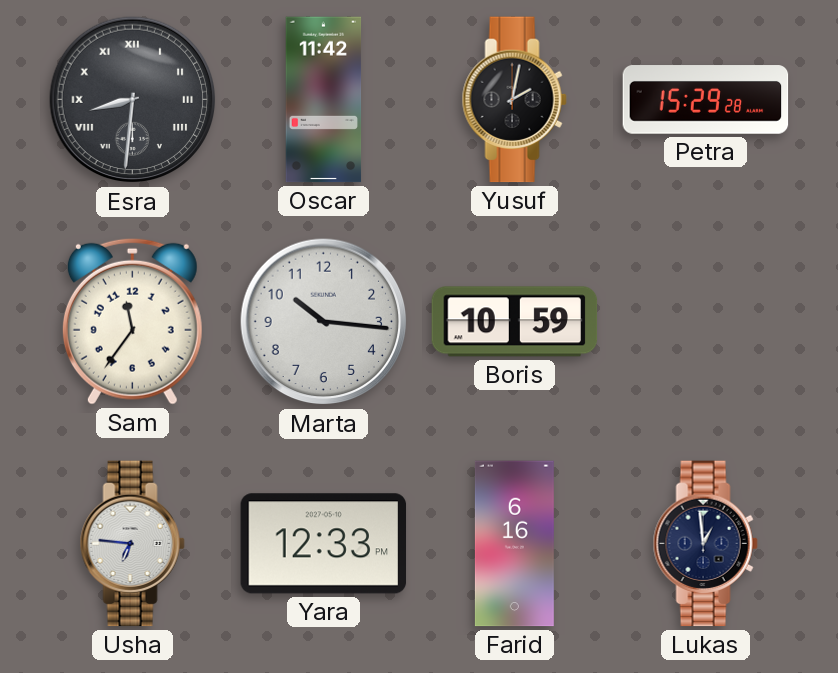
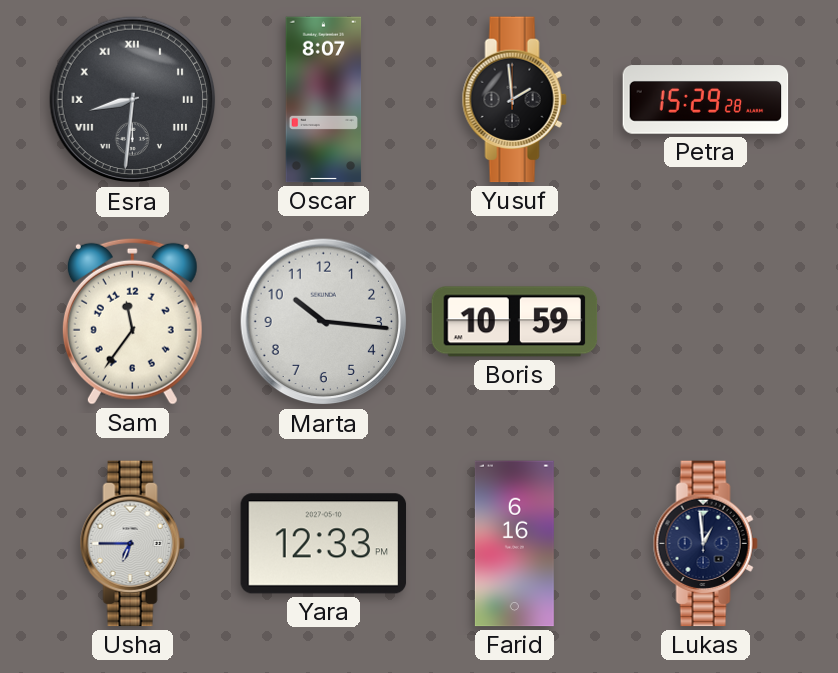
Oscar: 11:42 -> 8:07 (324, 100)
Yusuf: 2:02 -> 1:59 (514, 100)
Usha: 6:46 -> 6:45 (132, 544)
